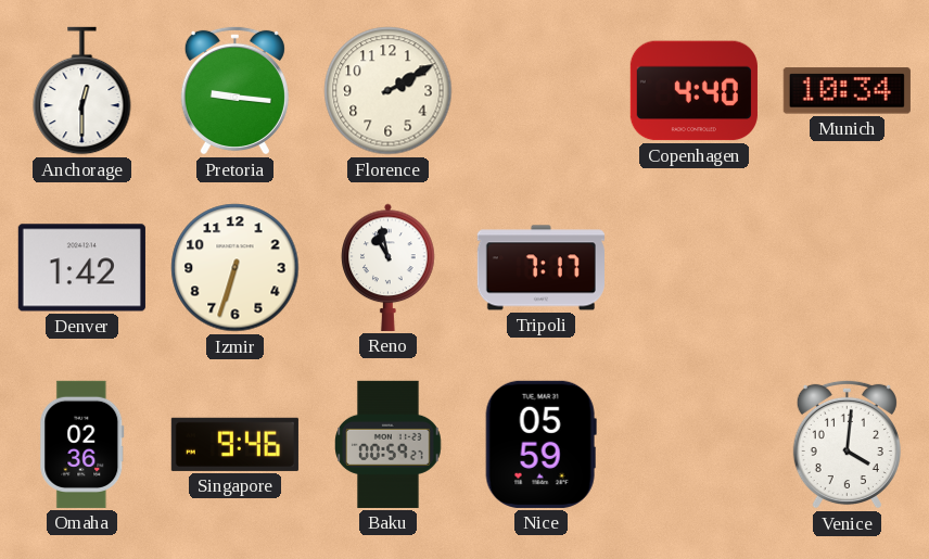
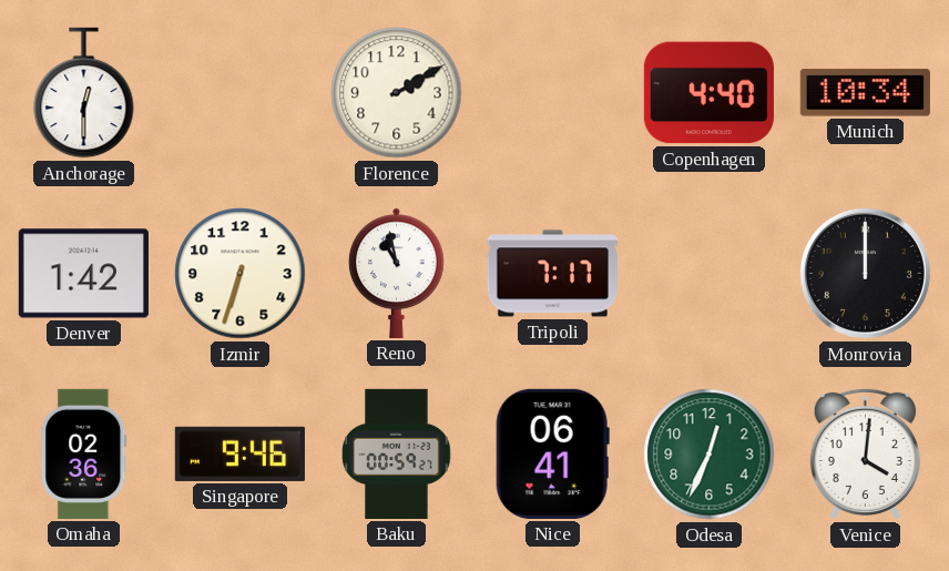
Pretoria: 9:16 -> none (234, 90)
Monrovia: none -> 12:00 (865, 273)
Nice: 05:59 -> 06:41 (552, 453)
Odesa: none -> 12:34 (710, 455)
